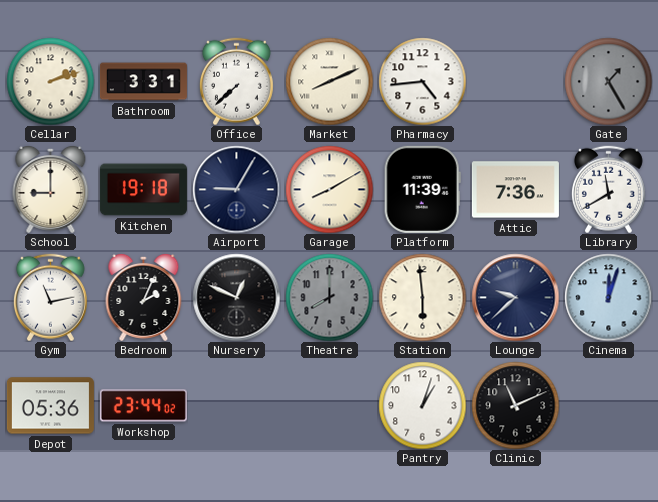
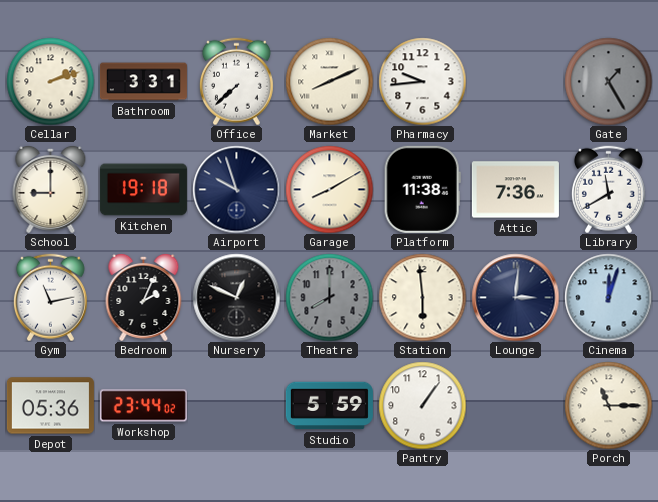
Pharmacy: 4:44 -> 9:44 (422, 81)
Airport: 9:05 -> 9:57 (236, 189)
Platform: 11:39 -> 11:38 (422, 189)
Lounge: 9:38 -> 3:01 (515, 297)
Studio: none -> 5:59 (329, 406)
Pantry: 1:03 -> 1:06 (422, 405)
Clinic: 11:11 -> none (515, 405)
Porch: none -> 11:15 (608, 405)
